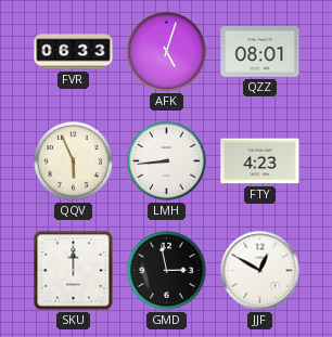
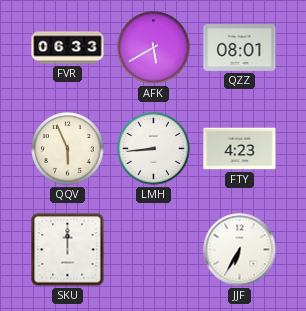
AFK: 5:03 -> 5:40 (154, 48)
GMD: 2:58 -> none (167, 271)
JJF: 12:50 -> 6:35 (240, 250)
